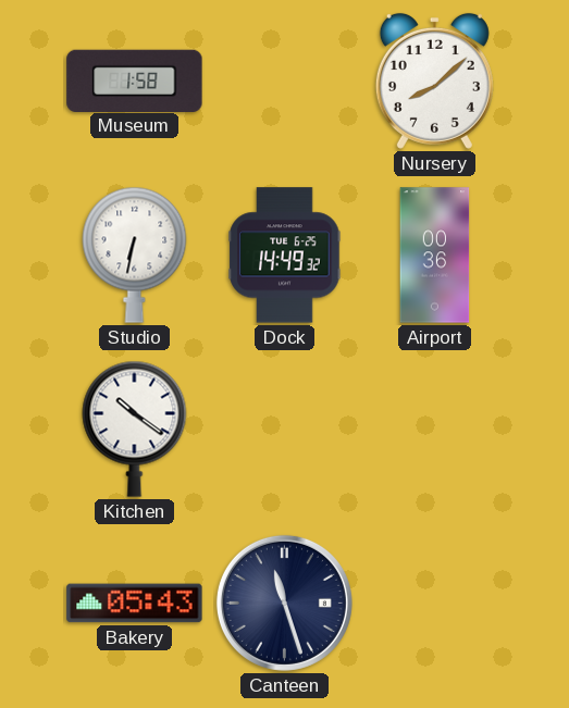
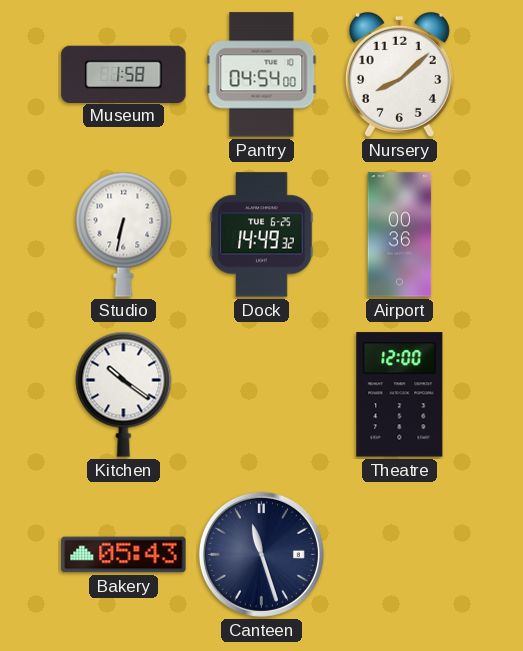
Pantry: none -> 04:54 (262, 75)
Theatre: none -> 12:00 (400, 395)
